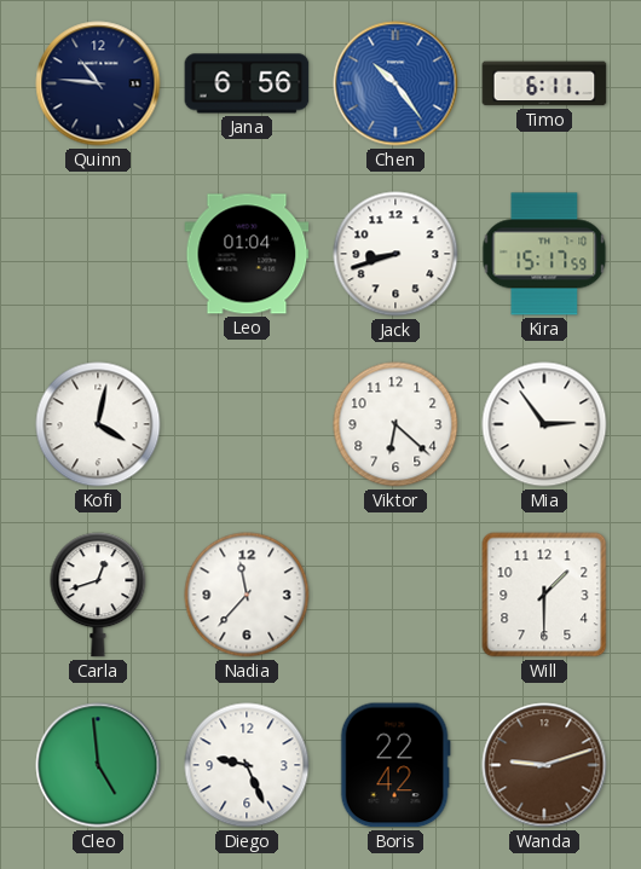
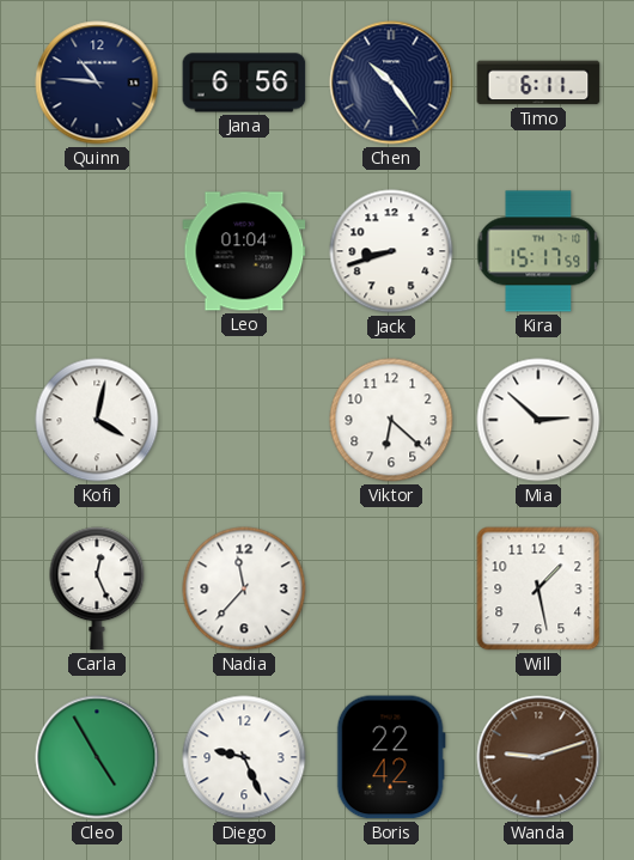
Chen dial: blue -> navy (391, 83)
Mia: 2:54 -> 2:52 (538, 420)
Carla: 12:42 -> 12:26 (97, 588)
Will: 1:30 -> 1:28 (538, 588)
Cleo: 4:59 -> 4:55 (97, 757)
